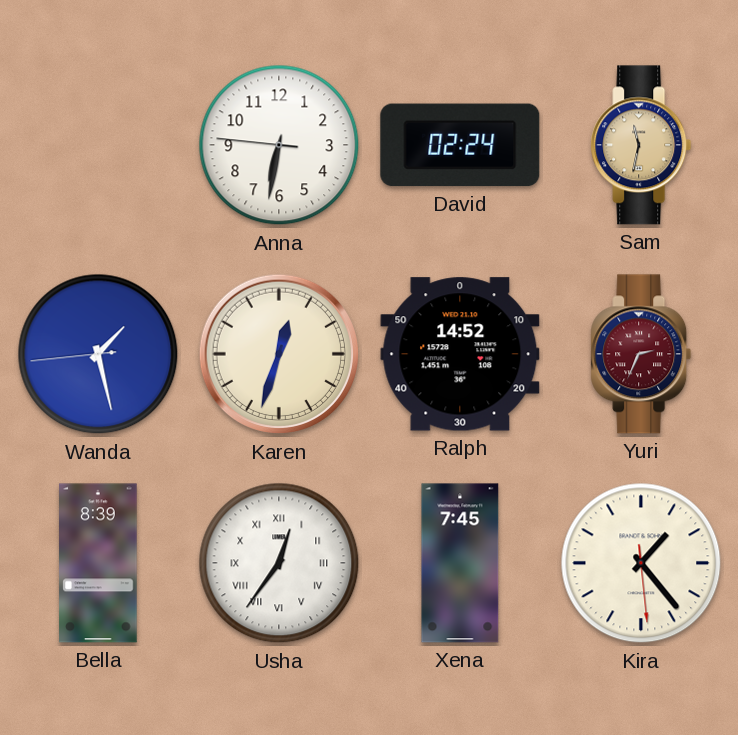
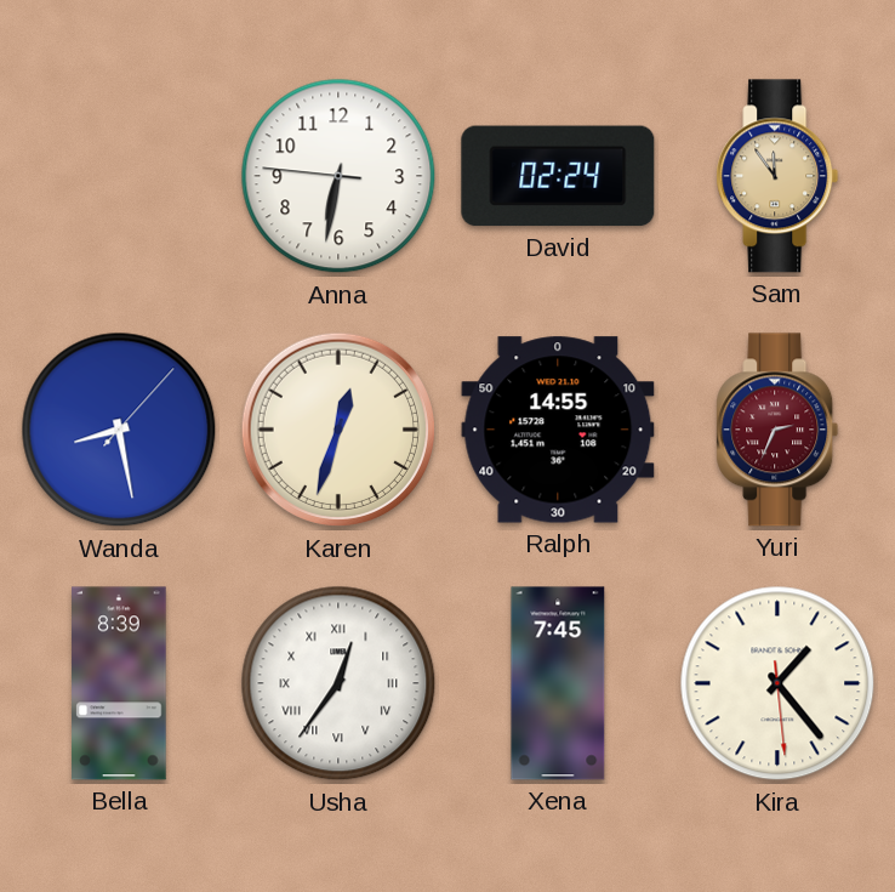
Sam: 11:32 -> 11:54 (777, 176)
Wanda: 1:27 -> 8:28 (119, 430)
Ralph: 14:52 -> 14:55 (558, 430)
